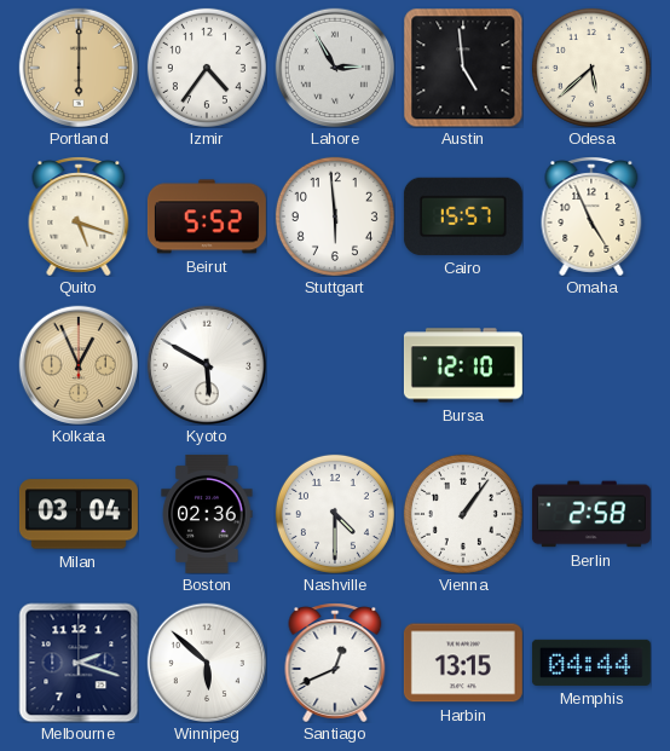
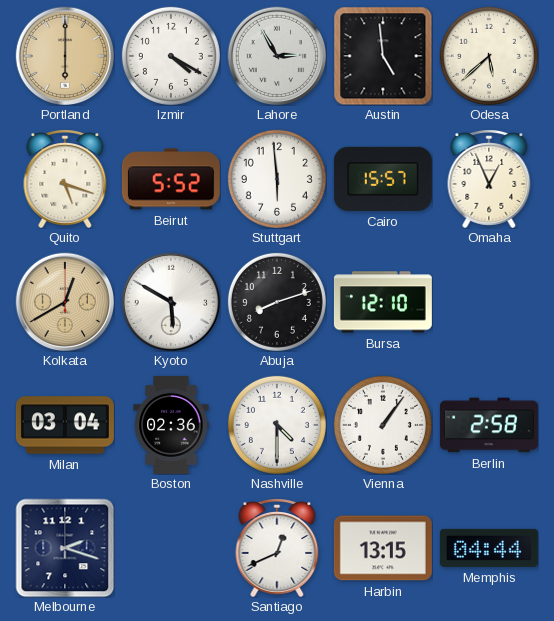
Izmir: 4:36 -> 4:20 (171, 56)
Omaha: 4:56 -> 12:56 (489, 179)
Kolkata: 12:56 -> 12:40 (64, 301)
Abuja: none -> 8:12 (277, 302)
Winnipeg: 5:52 -> none (206, 662)
